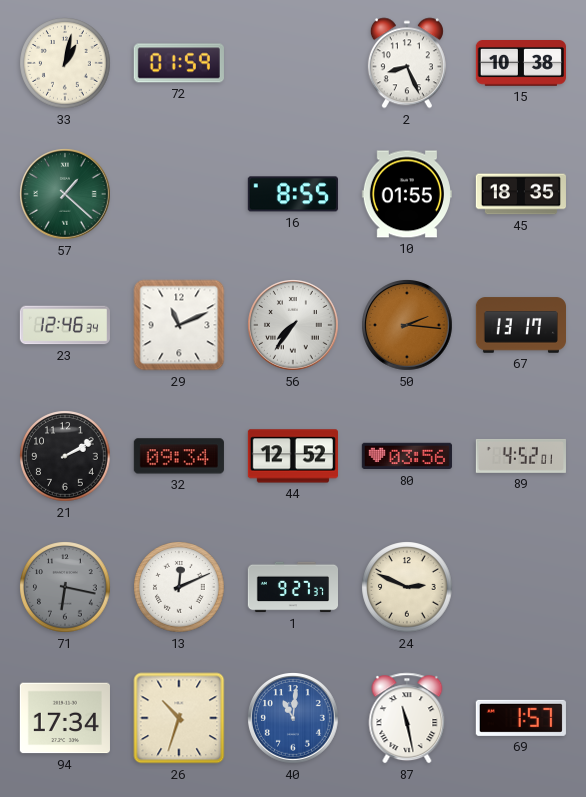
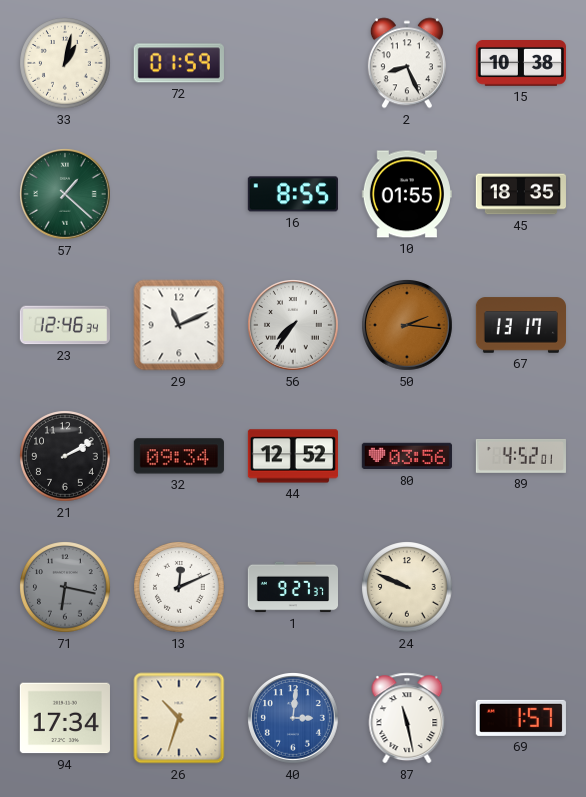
24: 2:49 -> 9:49 (407, 587)
40: 11:01 -> 3:01 (294, 719)
